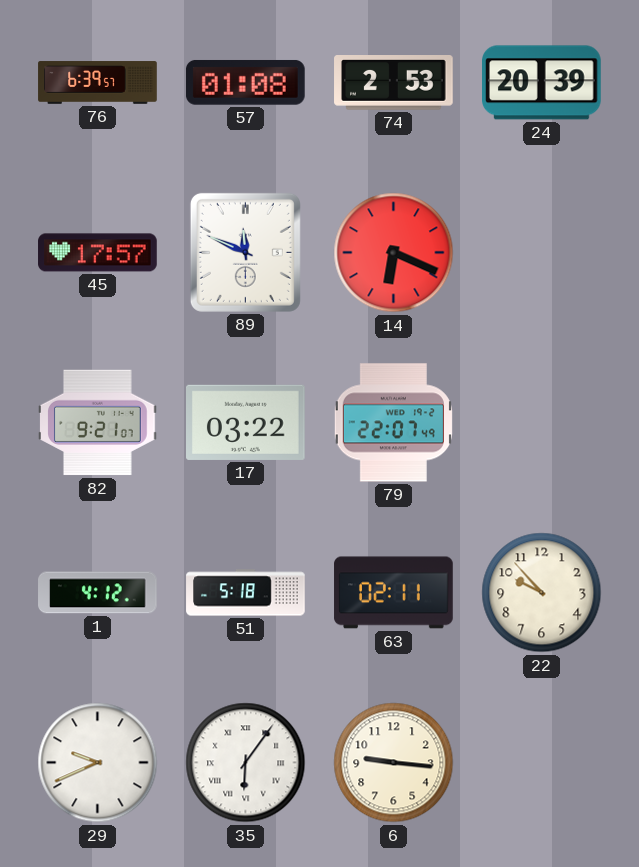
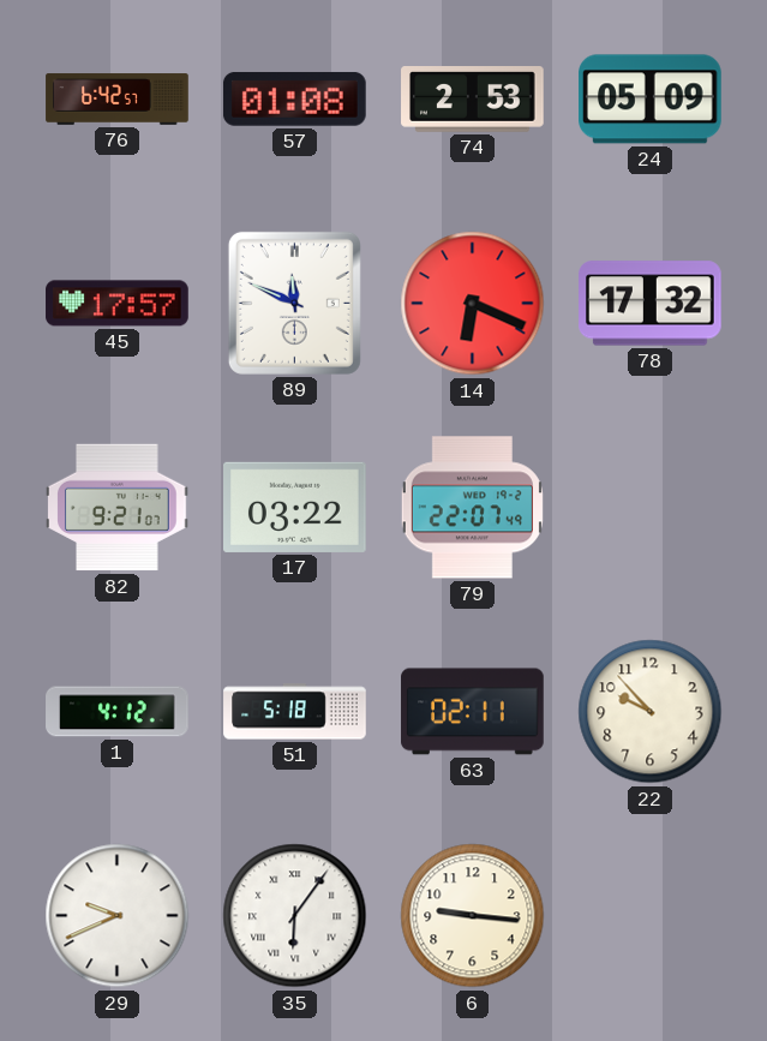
76: 6:39 -> 6:42 (118, 100)
24: 20:39 -> 05:09 (651, 100)
78: none -> 17:32 (651, 304)
